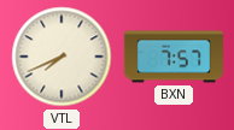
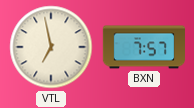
VTL: 7:41 -> 6:58 (51, 47)
